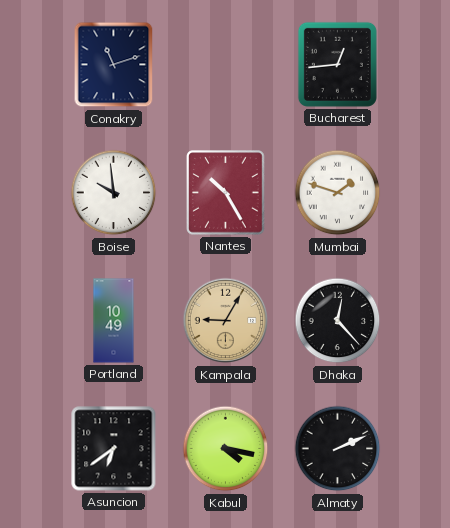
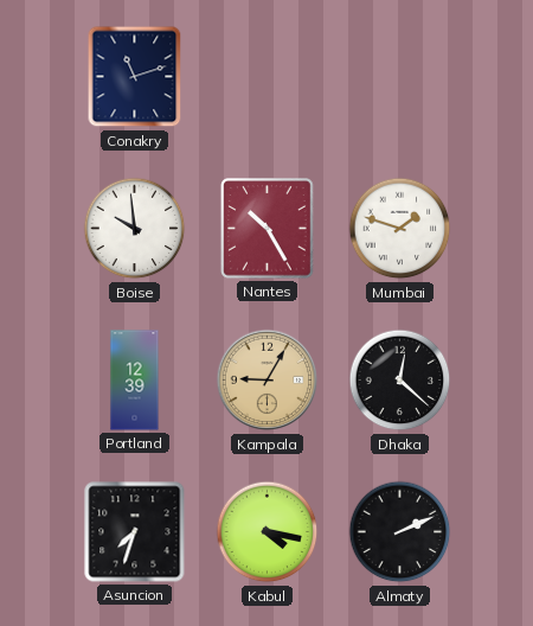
Bucharest: 12:44 -> none (337, 64)
Portland: 10:49 -> 12:39 (135, 381)
Dhaka: 12:23 -> 12:22 (400, 381)
Asuncion: 6:39 -> 7:33 (135, 532)
